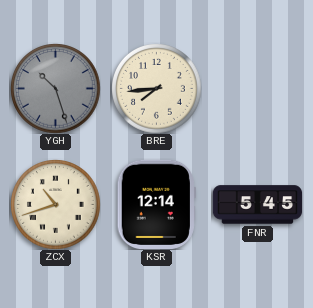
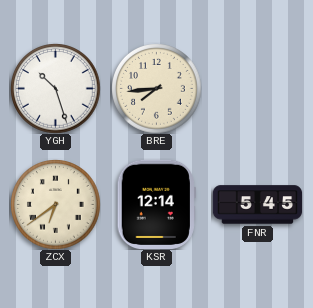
YGH dial: grey -> white (55, 88)
ZCX: 10:42 -> 6:39 (55, 204)
